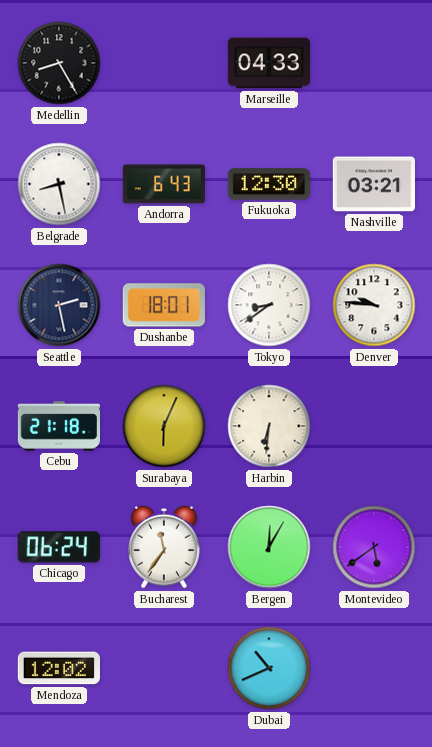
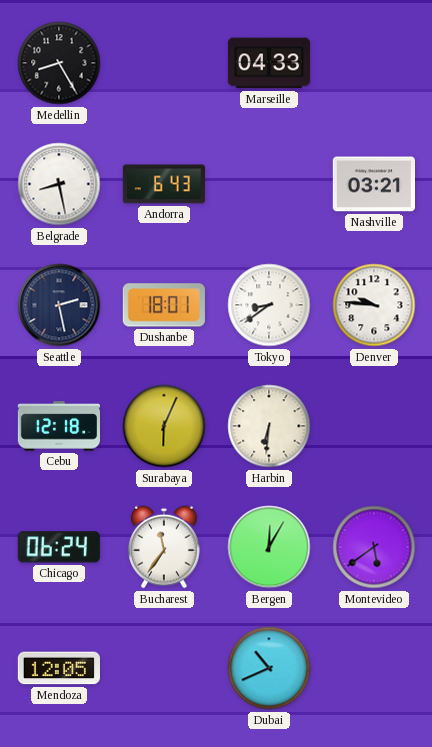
Fukuoka: 12:30 -> none (268, 184)
Cebu: 21:18 -> 12:18 (59, 426)
Mendoza: 12:02 -> 12:05 (59, 668)
